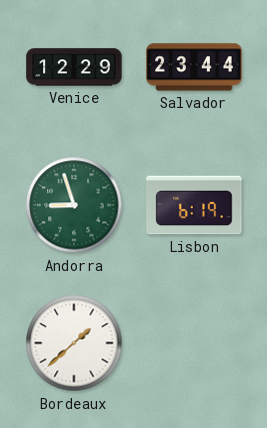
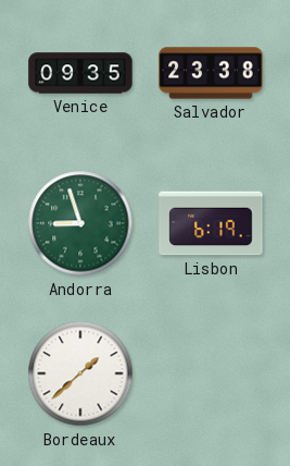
Venice: 12:29 -> 09:35 (80, 73)
Salvador: 23:44 -> 23:38 (211, 73)
